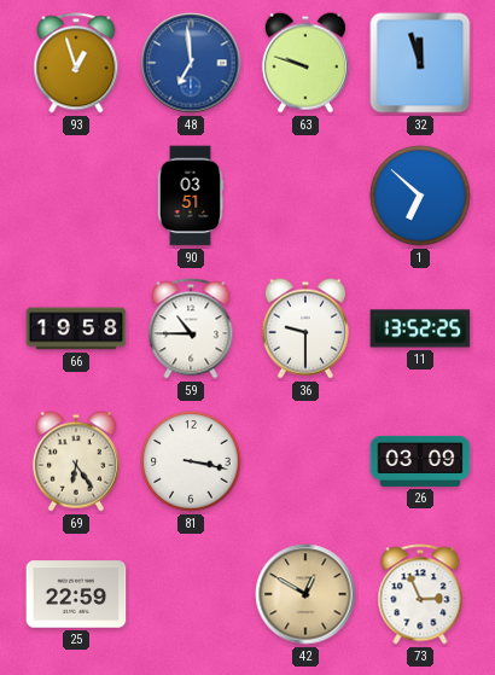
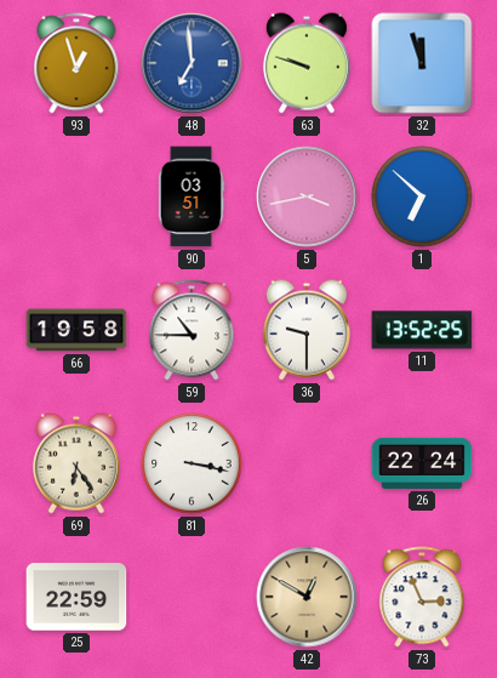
5: none -> 3:43 (307, 196)
26: 03:09 -> 22:24 (422, 463)
